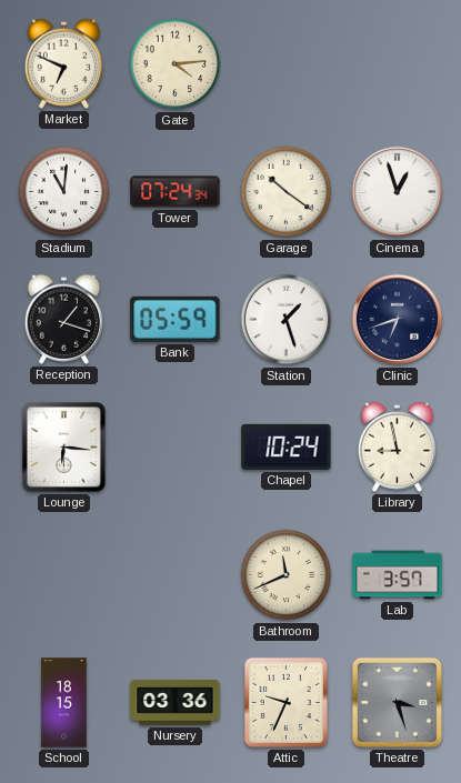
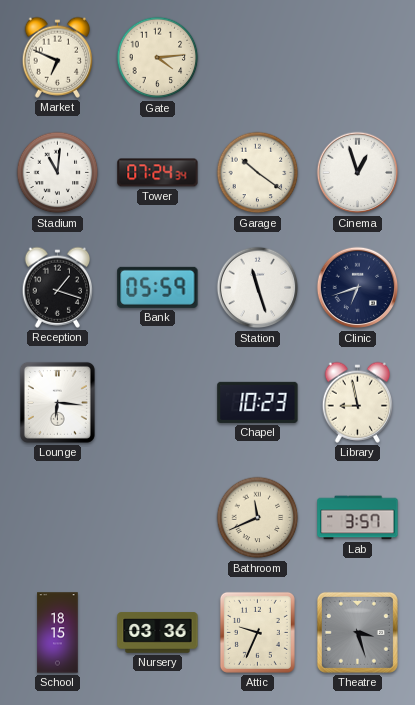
Station: 1:27 -> 11:27 (258, 288)
Chapel: 10:24 -> 10:23 (258, 402)
